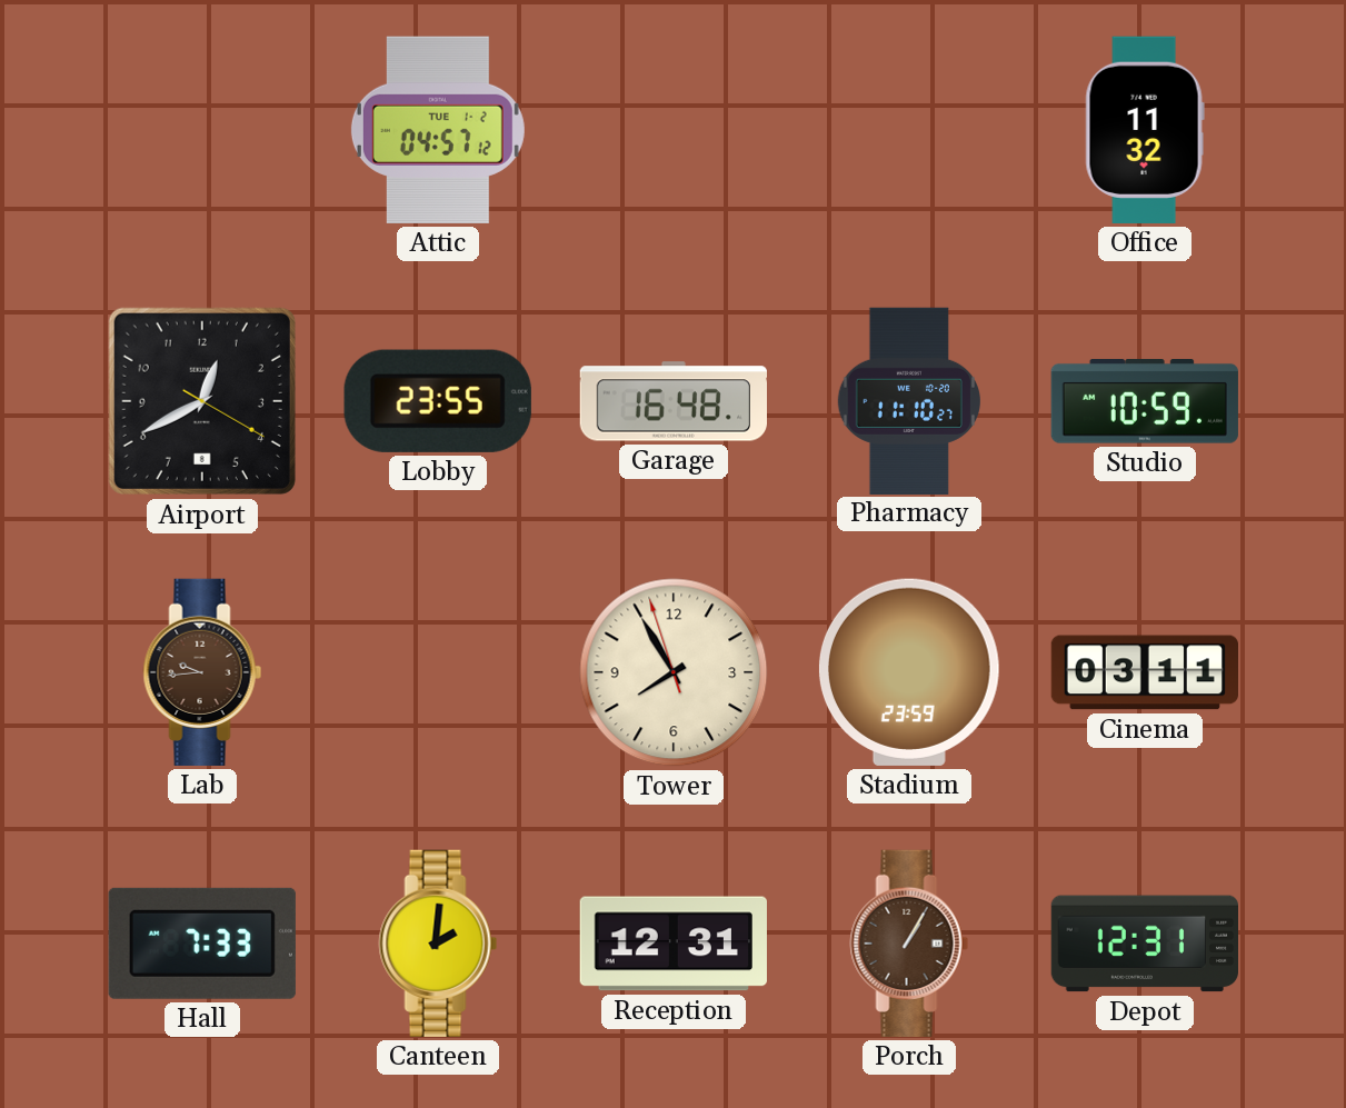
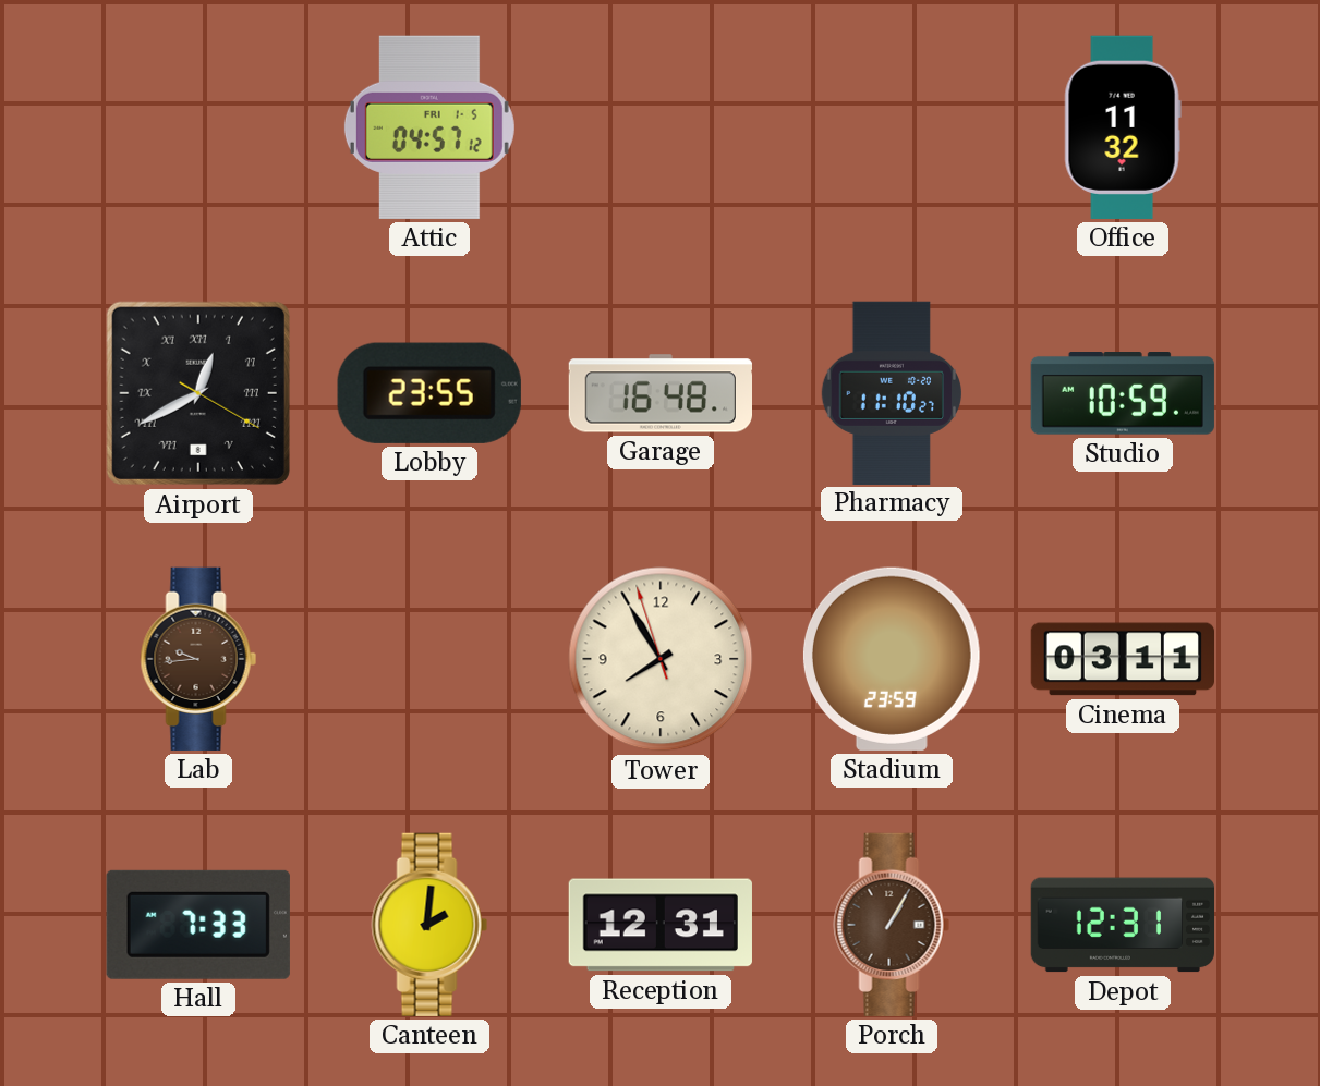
Attic date: TUE 1-2 -> FRI 1-5 (429, 127)
Airport numerals: Arabic -> Roman (198, 393)
